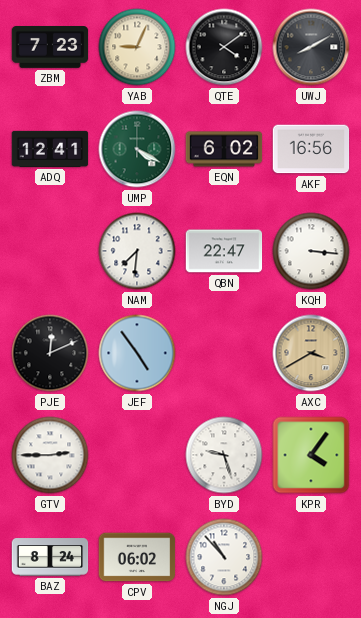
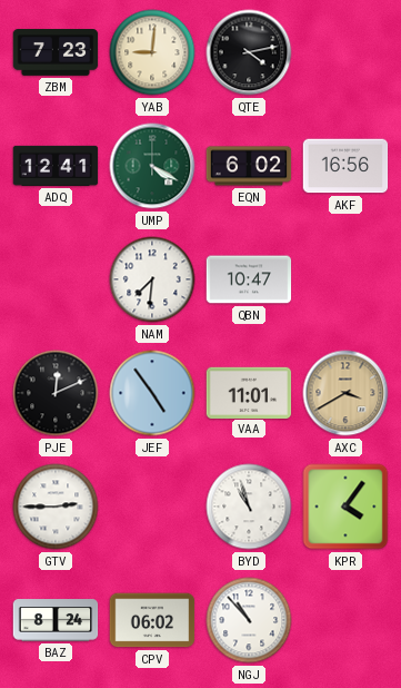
YAB: 9:04 -> 9:01 (152, 52)
QTE: 4:09 -> 4:13 (249, 52)
UWJ: 8:10 -> none (311, 47)
QBN: 22:47 -> 10:47 (249, 279)
KQH: 3:16 -> none (311, 251)
VAA: none -> 11:01 (249, 392)
BYD: 9:27 -> 10:57 (249, 507)
